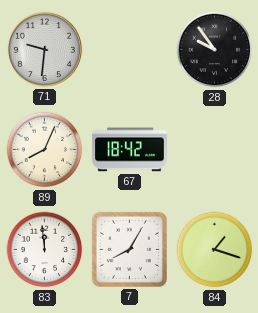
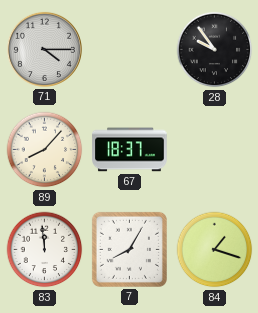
71: 9:31 -> 4:15 (44, 49)
89: 8:04 -> 8:07 (45, 150)
67: 18:42 -> 18:37 (130, 150)
